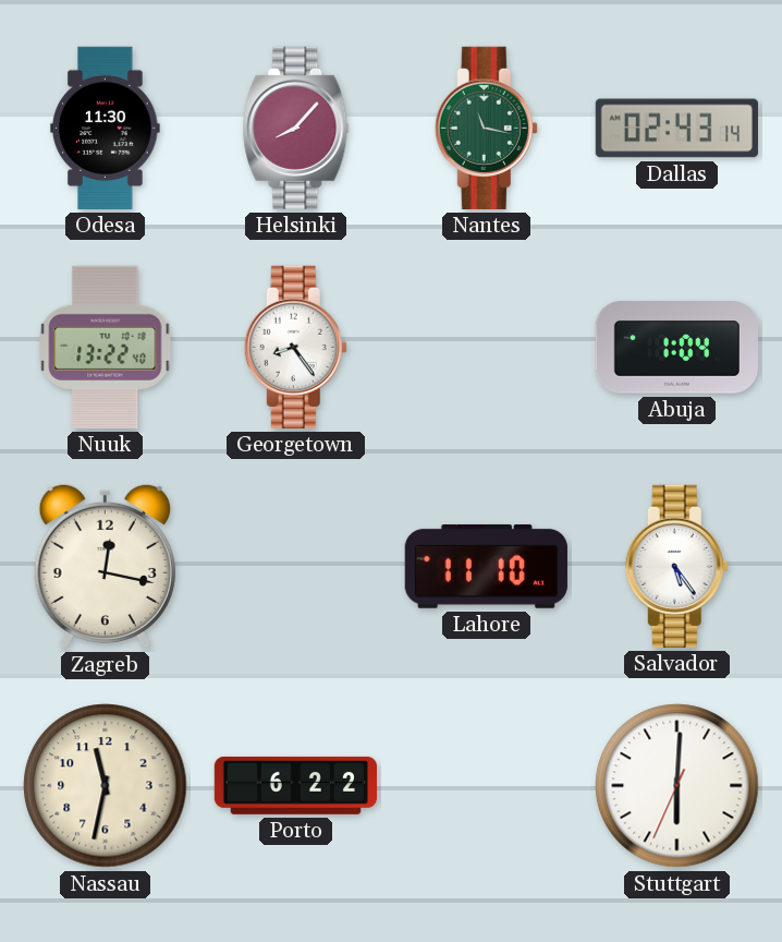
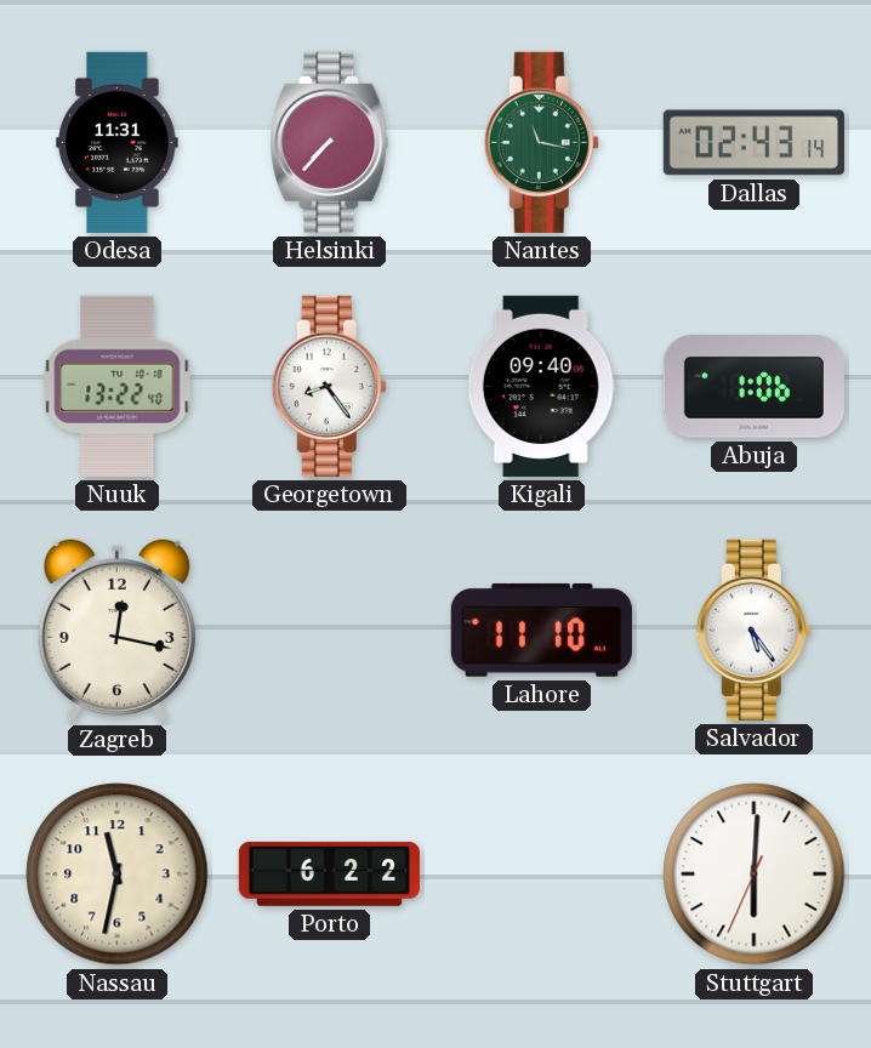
Odesa: 11:30 -> 11:31 (118, 142)
Helsinki: 8:07 -> 7:37 (330, 142)
Kigali: none -> 09:40 (541, 386)
Abuja: 1:04 -> 1:06 (753, 387)
